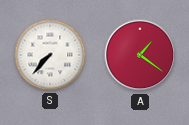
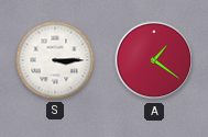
S: 7:37 -> 3:15 (55, 60)
